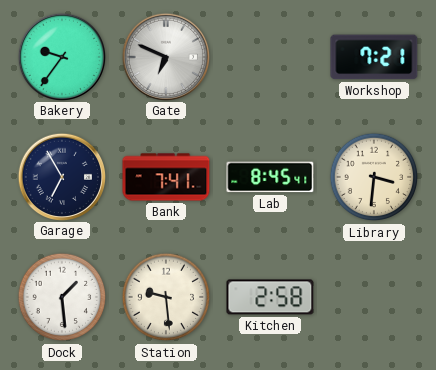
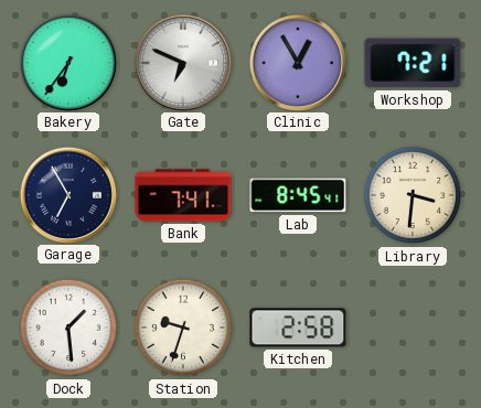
Bakery: 9:36 -> 6:36 (67, 62)
Clinic: none -> 12:55 (297, 62)
Station: 9:29 -> 9:33 (183, 328)
